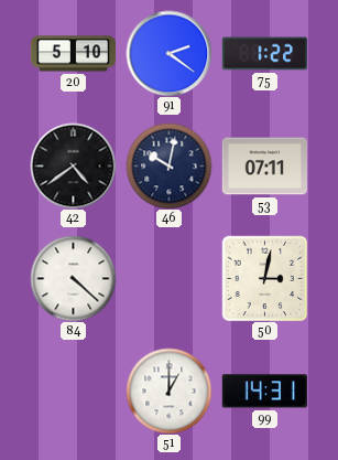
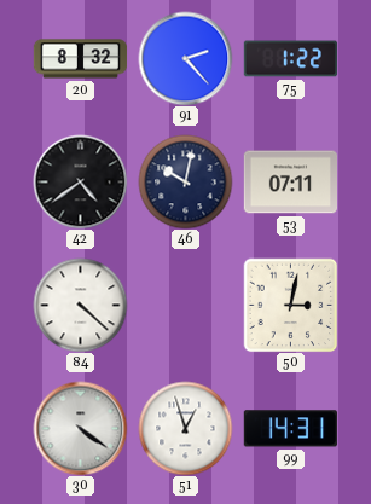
20: 5:10 -> 8:32 (80, 59)
91: 2:21 -> 2:23 (185, 58)
30: none -> 4:21 (80, 428)
51: 1:00 -> 12:57 (185, 428)
